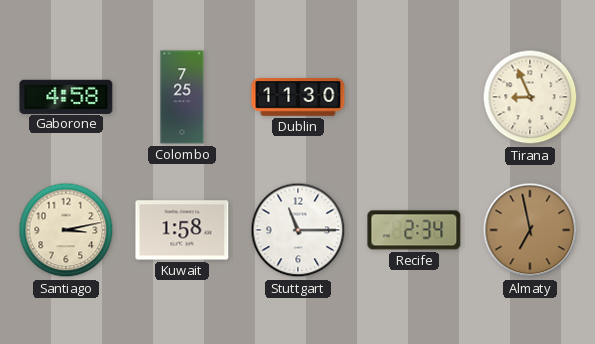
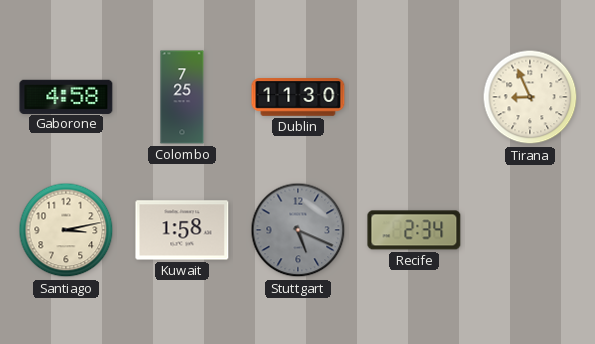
Stuttgart: 11:15 -> 5:19 (298, 230)
Stuttgart dial: white -> grey (298, 230)
Almaty: 6:58 -> none (530, 230)
